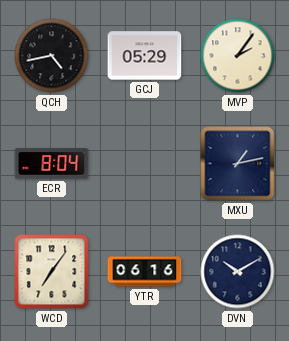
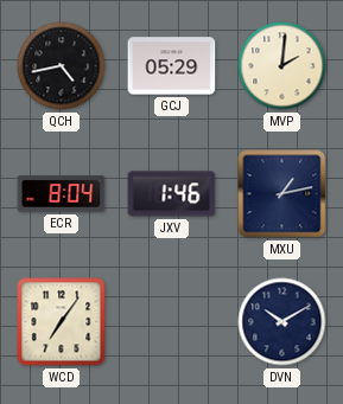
MVP: 2:06 -> 2:01 (282, 66)
JXV: none -> 1:46 (172, 194)
YTR: 06:16 -> none (145, 272)
